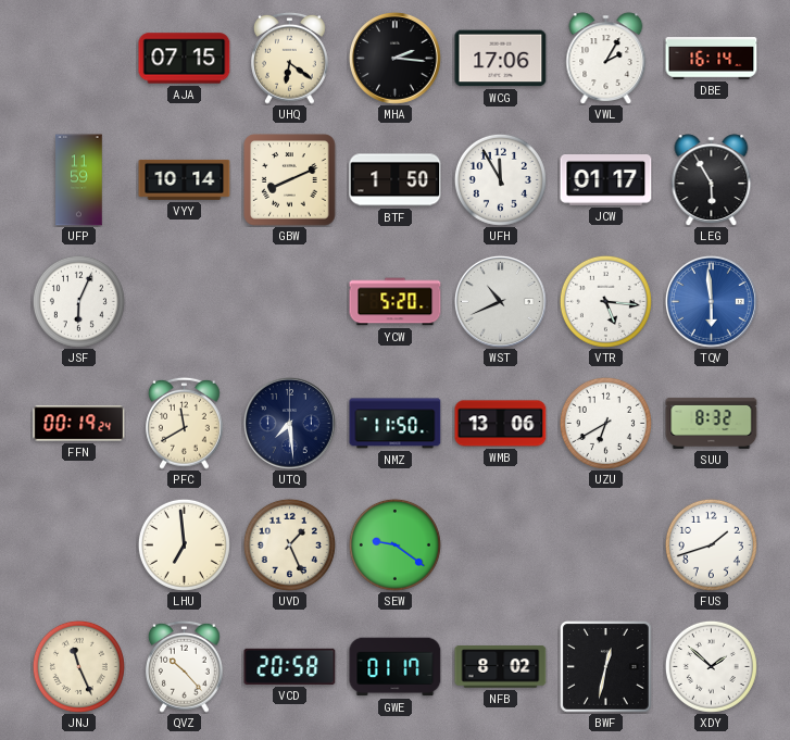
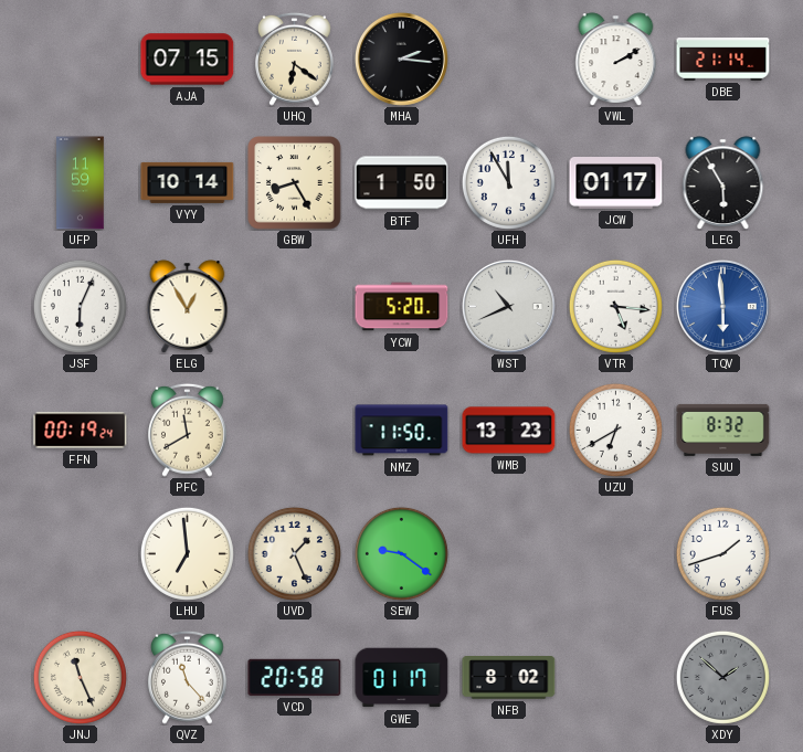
WCG: 17:06 -> none (501, 59)
VWL: 2:05 -> 2:10 (616, 60)
DBE: 16:14 -> 21:14 (723, 60)
GBW: 8:11 -> 8:25 (295, 183)
ELG: none -> 12:55 (188, 307)
UTQ: 7:29 -> none (289, 423)
WMB: 13:06 -> 13:23 (509, 431)
QVZ: 10:23 -> 11:23 (188, 677)
BWF: 12:32 -> none (606, 667)
XDY dial: white -> grey (722, 677)
